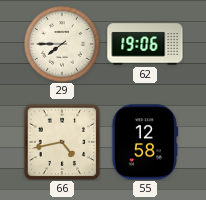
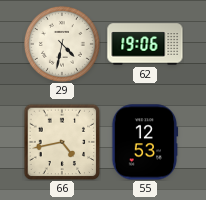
29: 7:45 -> 4:32 (62, 44)
55: 12:58 -> 12:53 (145, 142)
